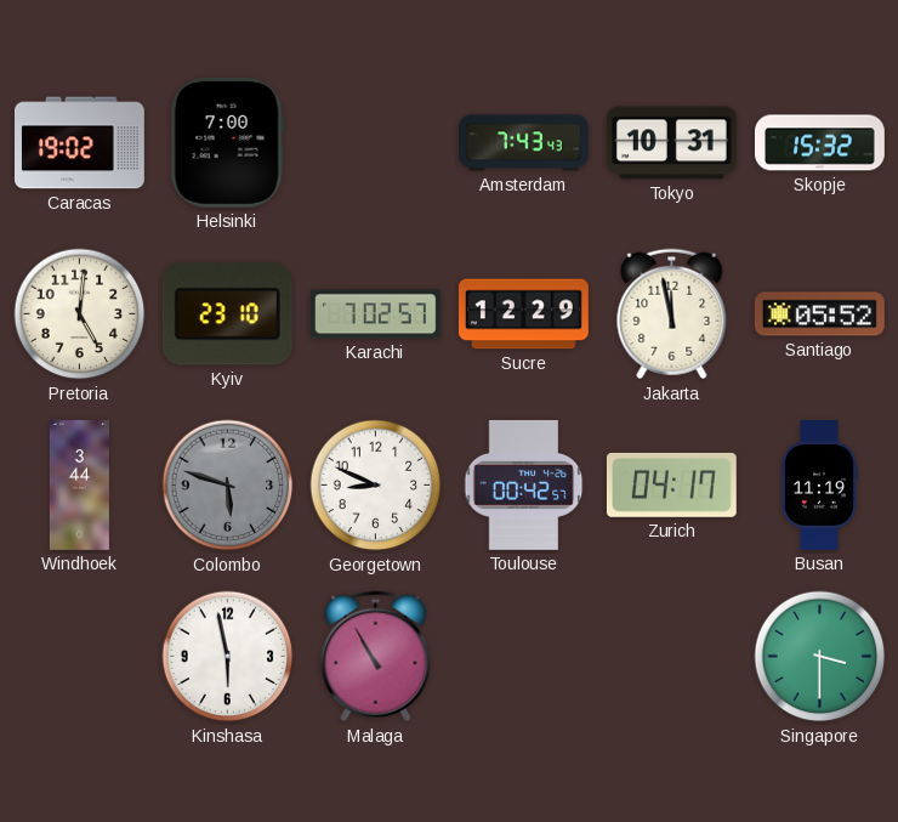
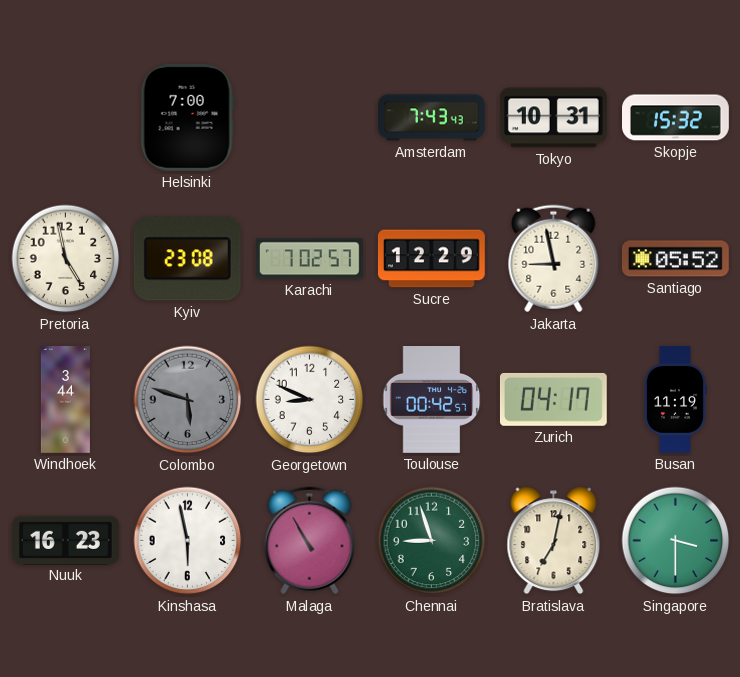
Caracas: 19:02 -> none (80, 143)
Pretoria: 5:01 -> 4:58 (66, 259)
Kyiv: 23:10 -> 23:08 (187, 259)
Jakarta: 11:58 -> 8:58 (554, 259)
Nuuk: none -> 16:23 (66, 540)
Chennai: none -> 8:57 (432, 541)
Bratislava: none -> 7:02 (554, 541)
